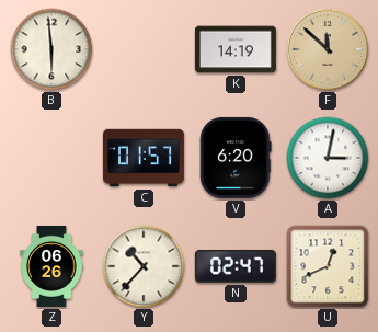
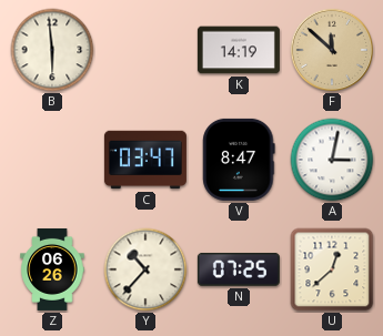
C: 01:57 -> 03:47 (145, 160)
V: 6:20 -> 8:47 (239, 160)
N: 02:47 -> 07:25 (239, 269)
U: 12:41 -> 12:38 (332, 269)
